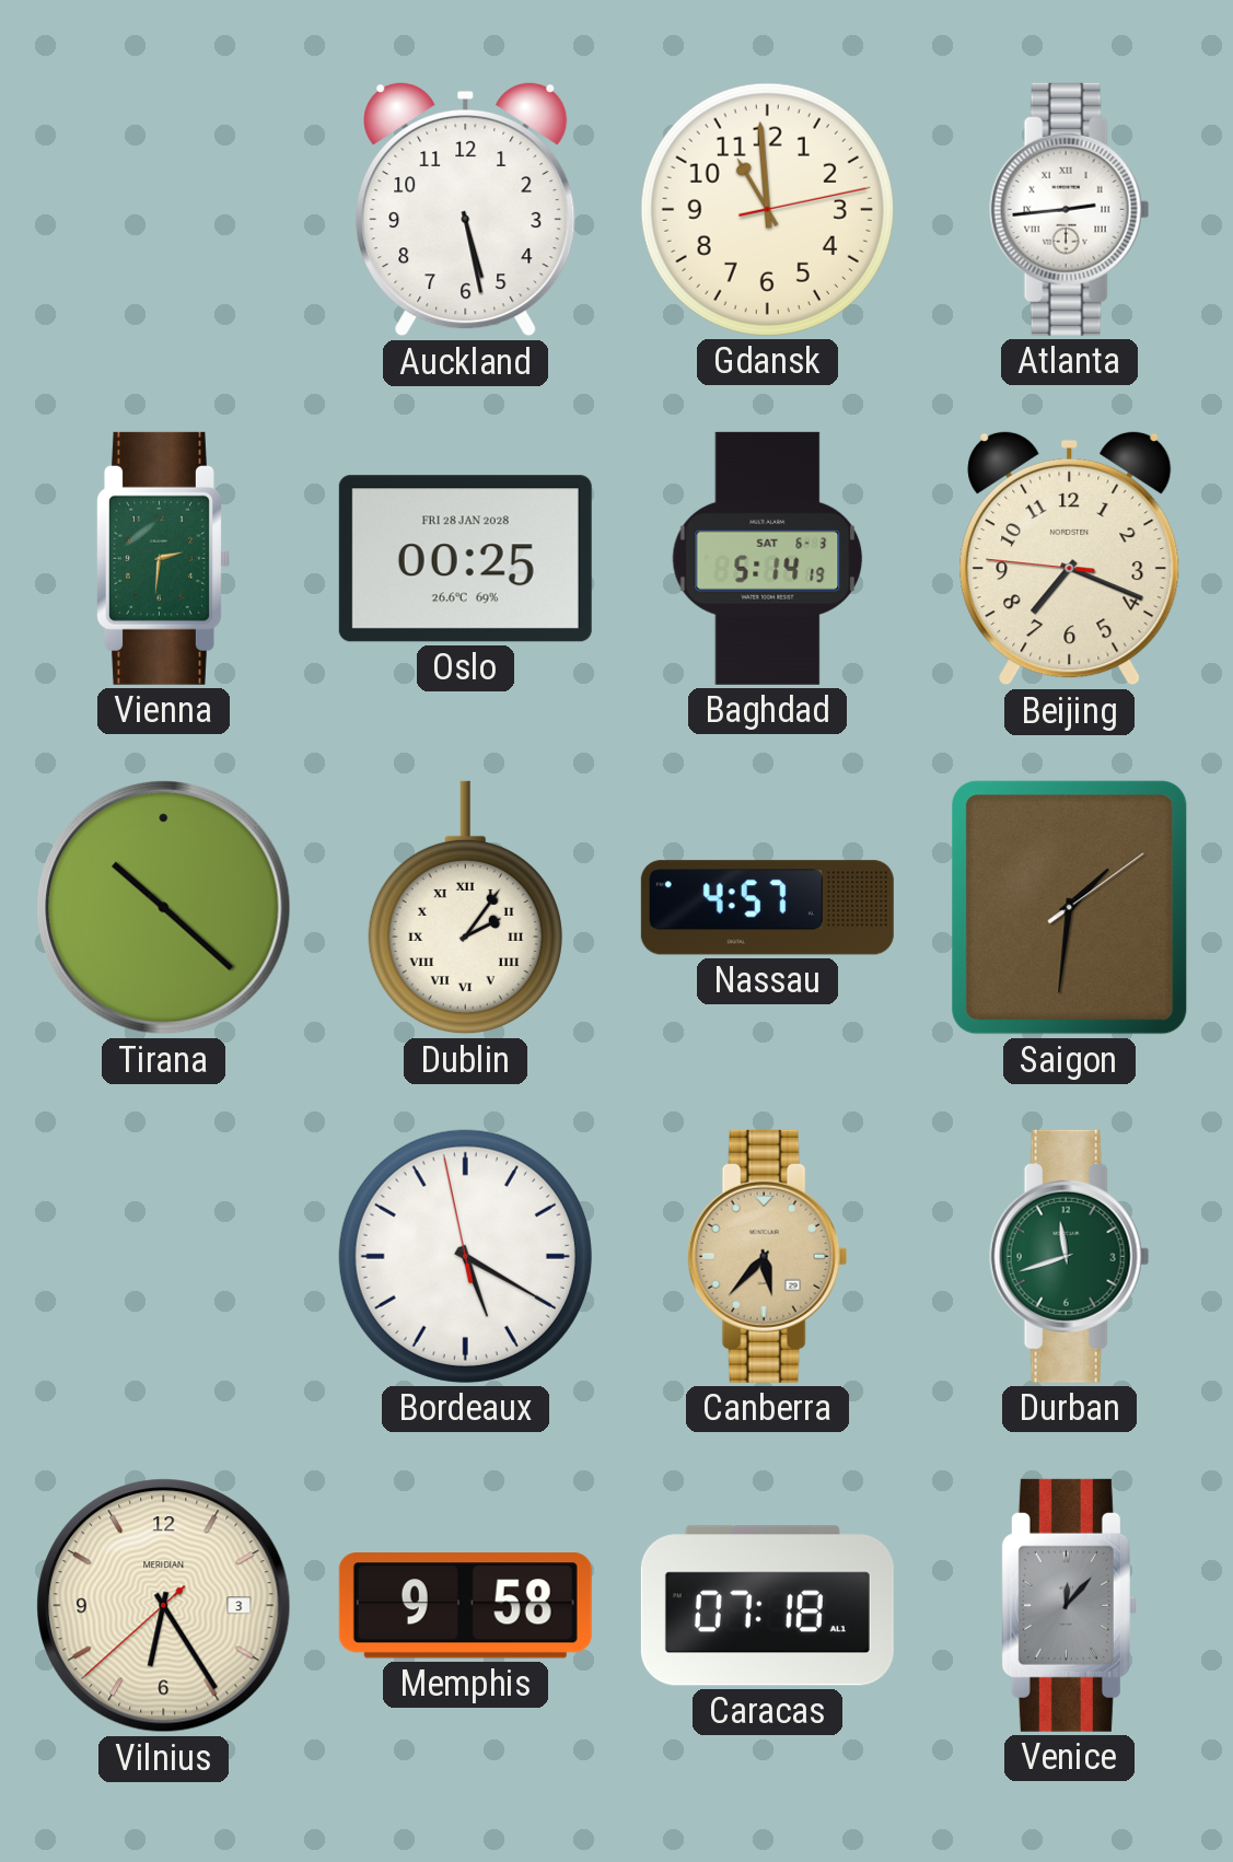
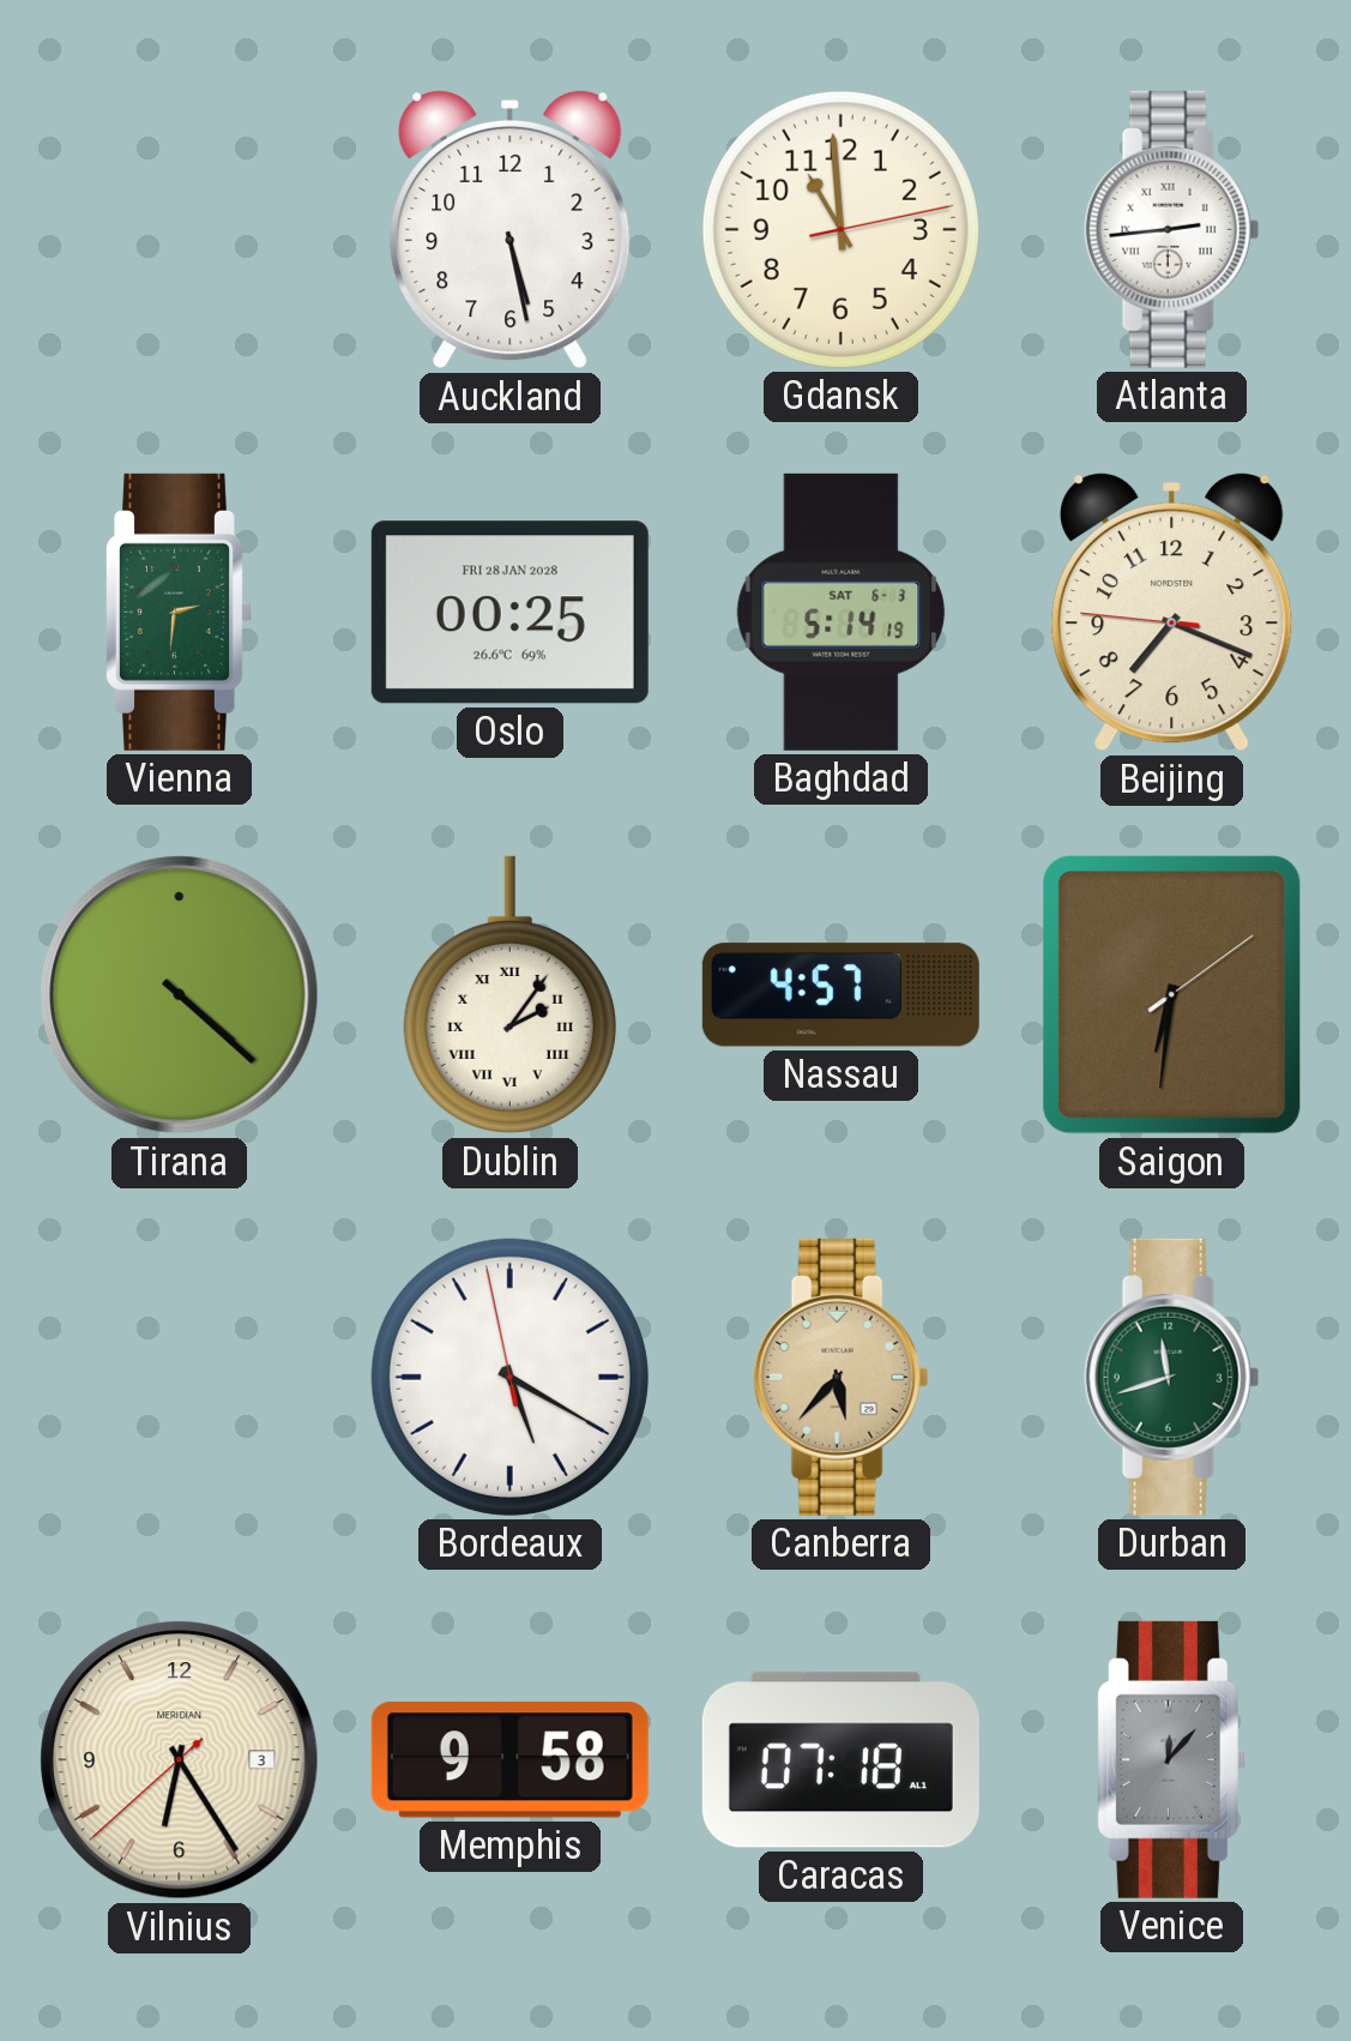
Tirana: 10:22 -> 4:22 (180, 995)
Saigon: 1:31 -> 6:31 (1172, 995)
